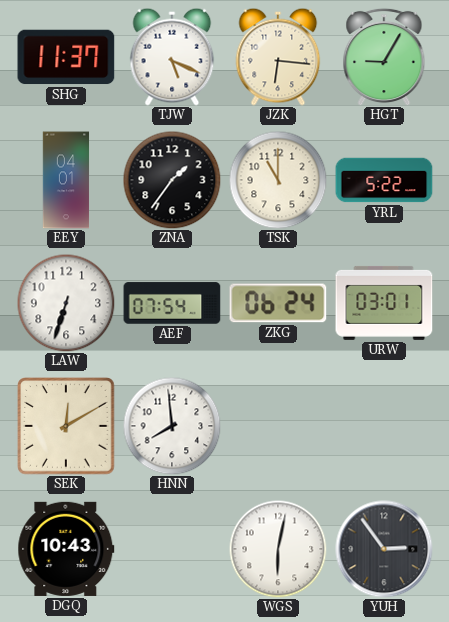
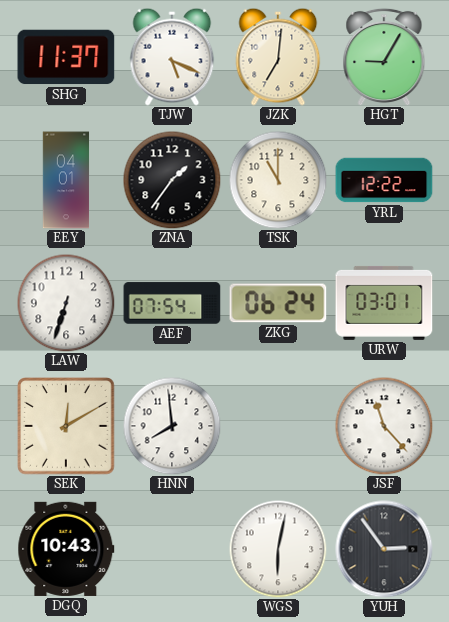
JZK: 6:16 -> 7:01 (278, 57)
YRL: 5:22 -> 12:22 (384, 180)
JSF: none -> 11:23 (384, 426)
